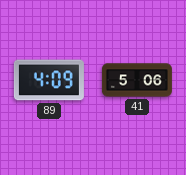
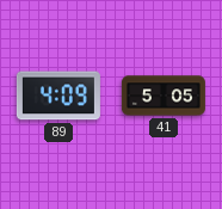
41: 5:06 -> 5:05 (164, 96)
